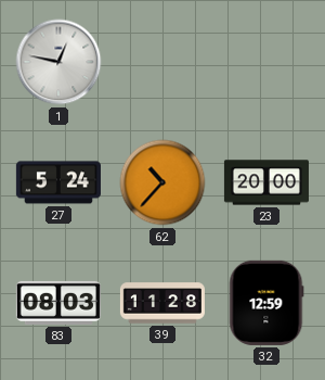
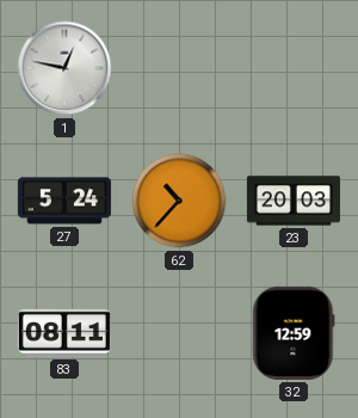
23: 20:00 -> 20:03 (294, 201)
83: 08:03 -> 08:11 (64, 333)
39: 11:28 -> none (162, 303)
